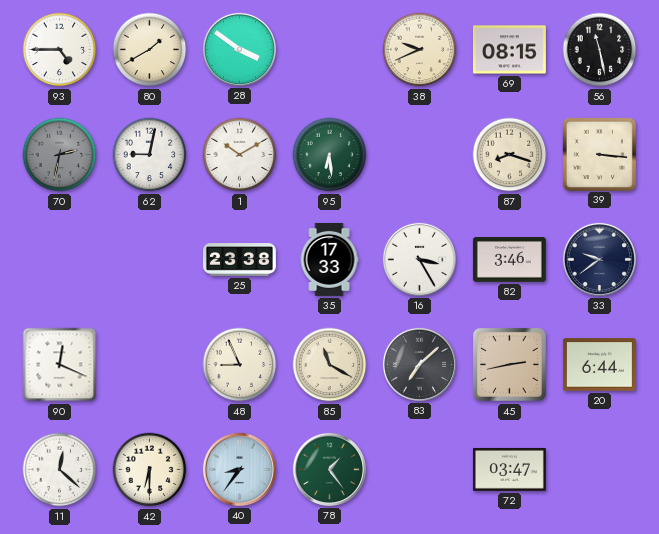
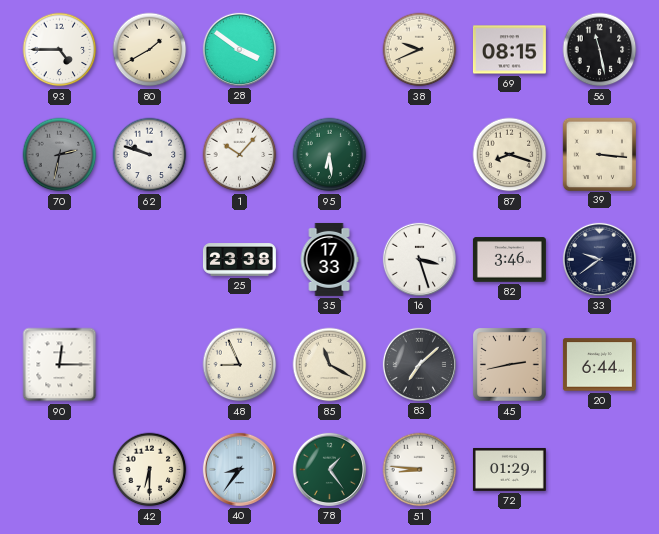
62: 9:02 -> 9:48 (150, 155)
1: 10:10 -> 10:07 (240, 155)
16: 3:25 -> 3:27 (419, 259)
90: 12:19 -> 12:15 (60, 365)
11: 12:22 -> none (60, 470)
51: none -> 8:46 (420, 470)
72: 03:47 -> 01:29 (509, 469)
